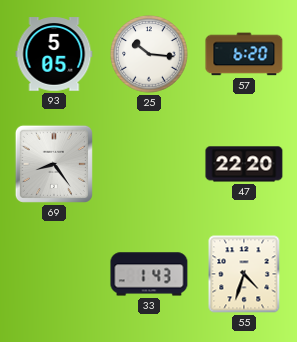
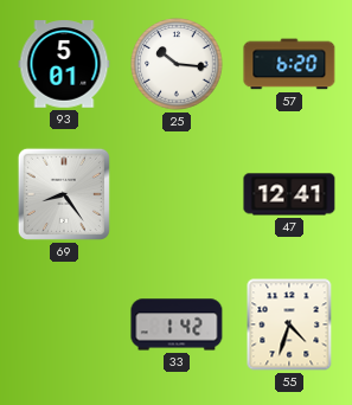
93: 5:05 -> 5:01 (64, 64)
47: 22:20 -> 12:41 (289, 194)
33: 1:43 -> 1:42 (177, 324)
